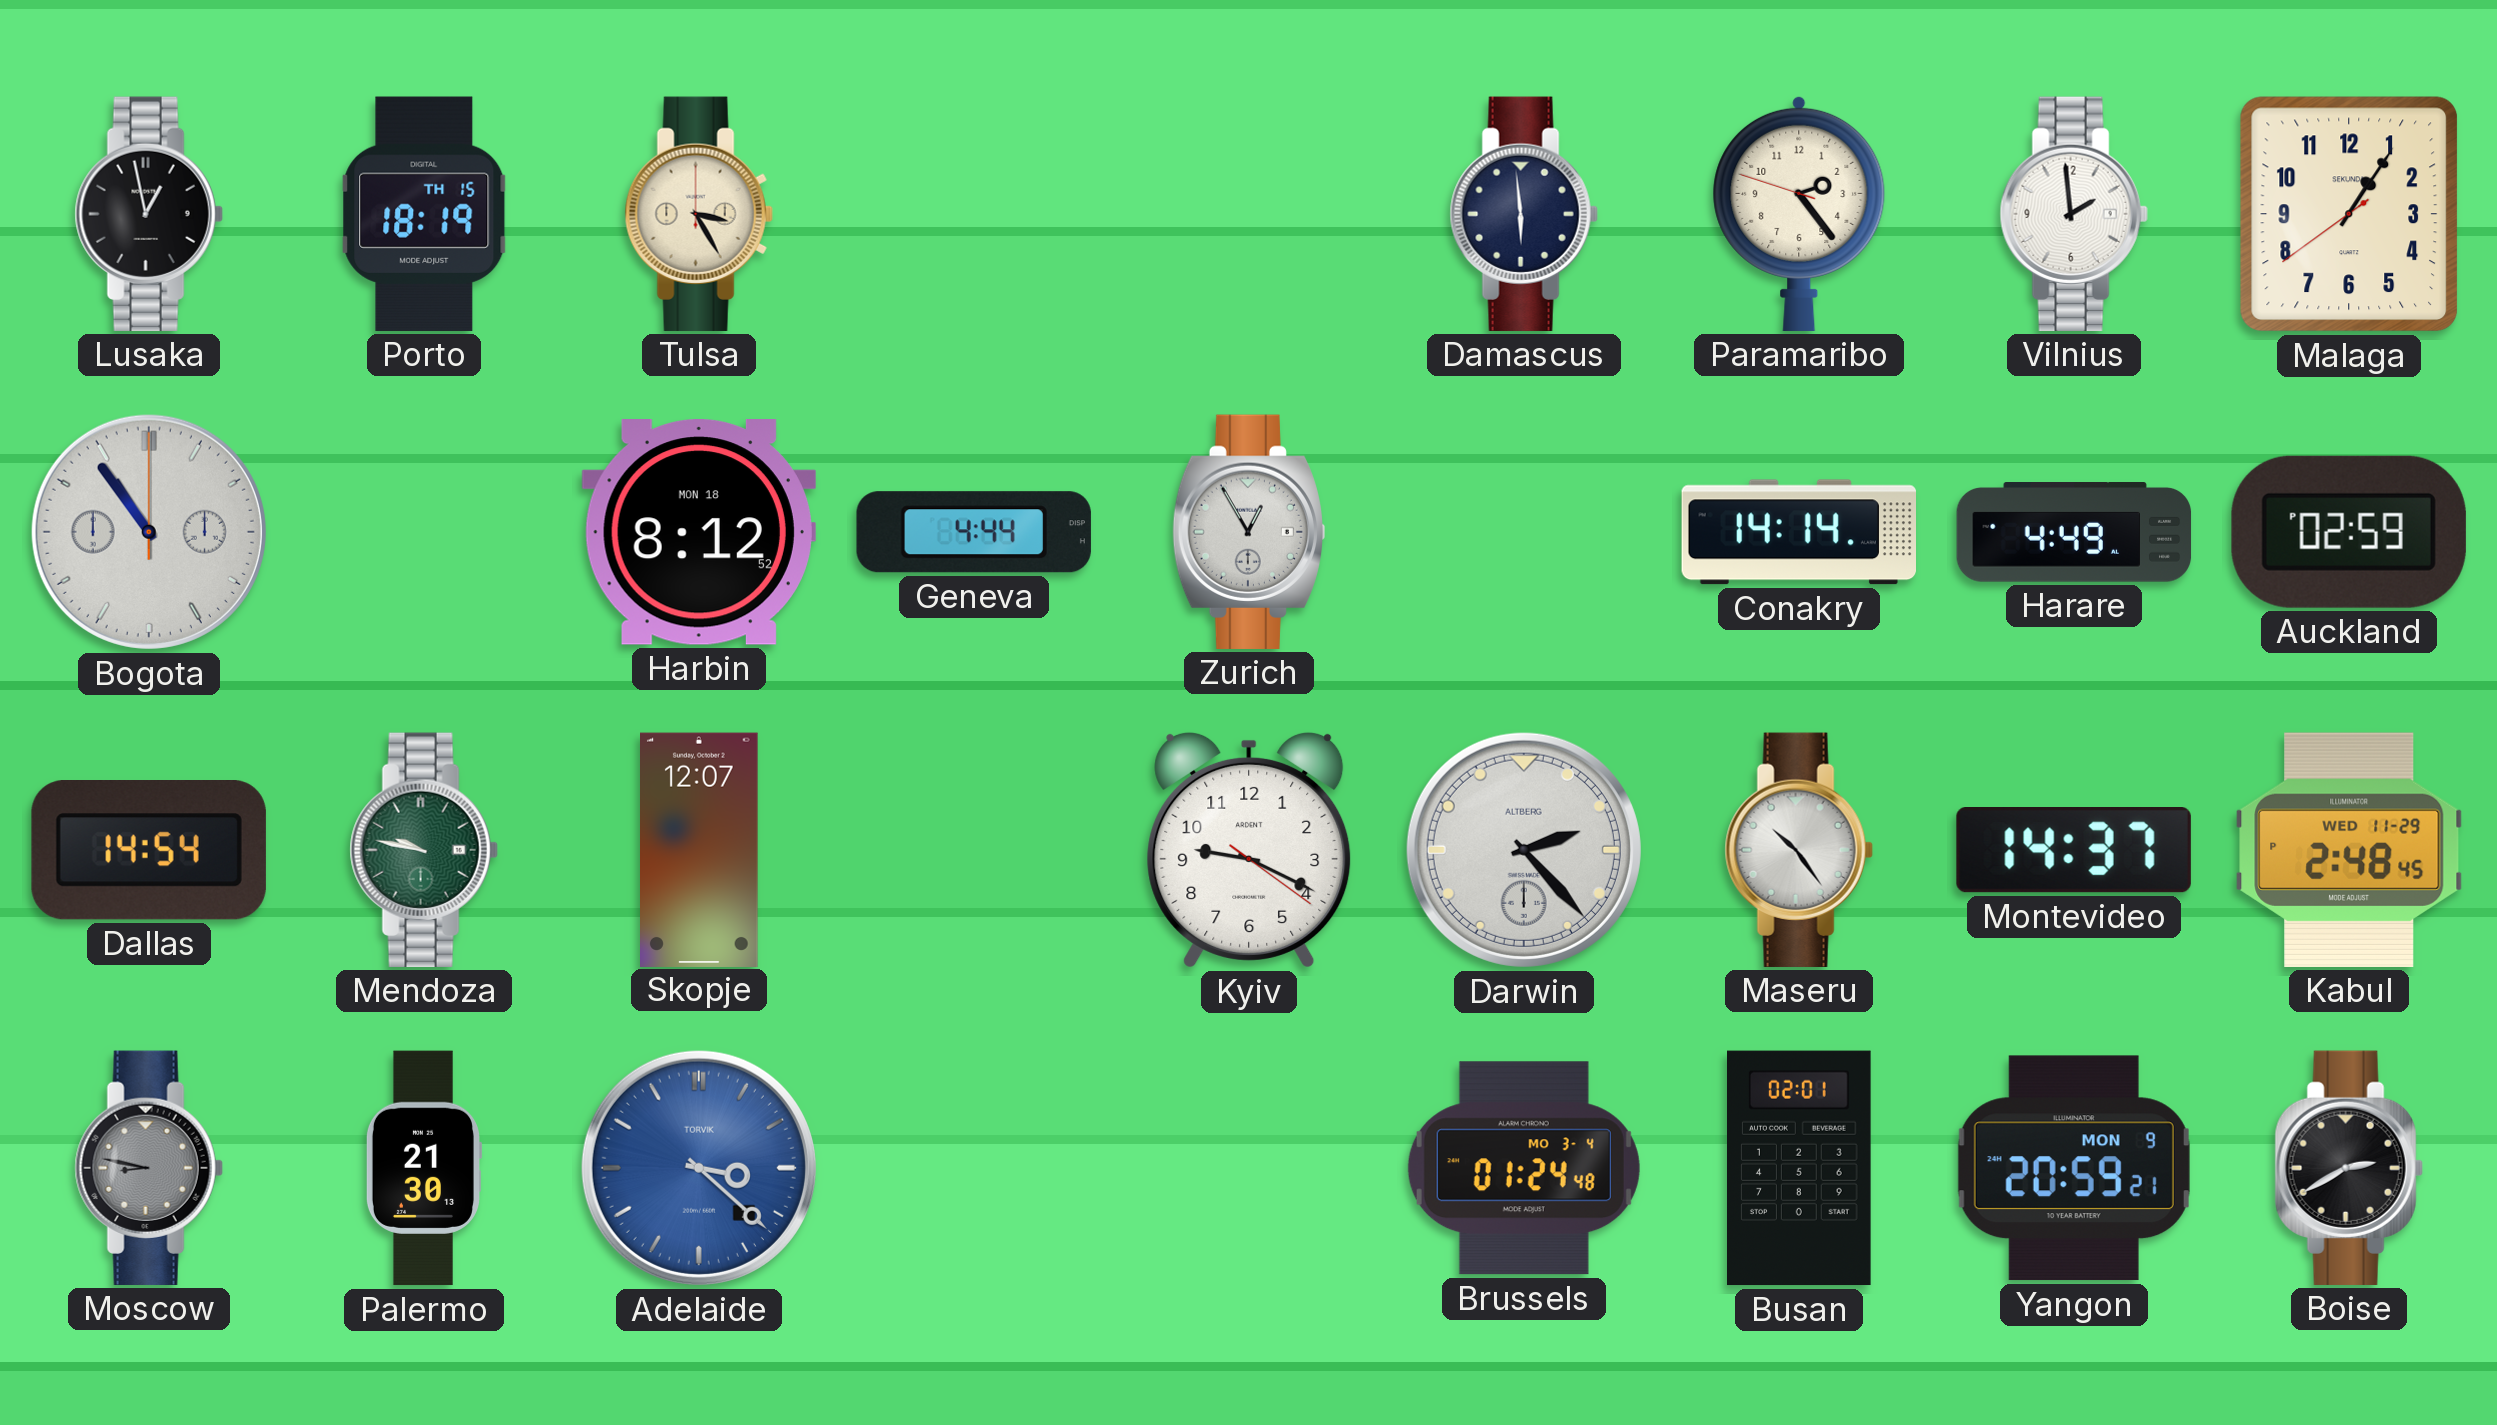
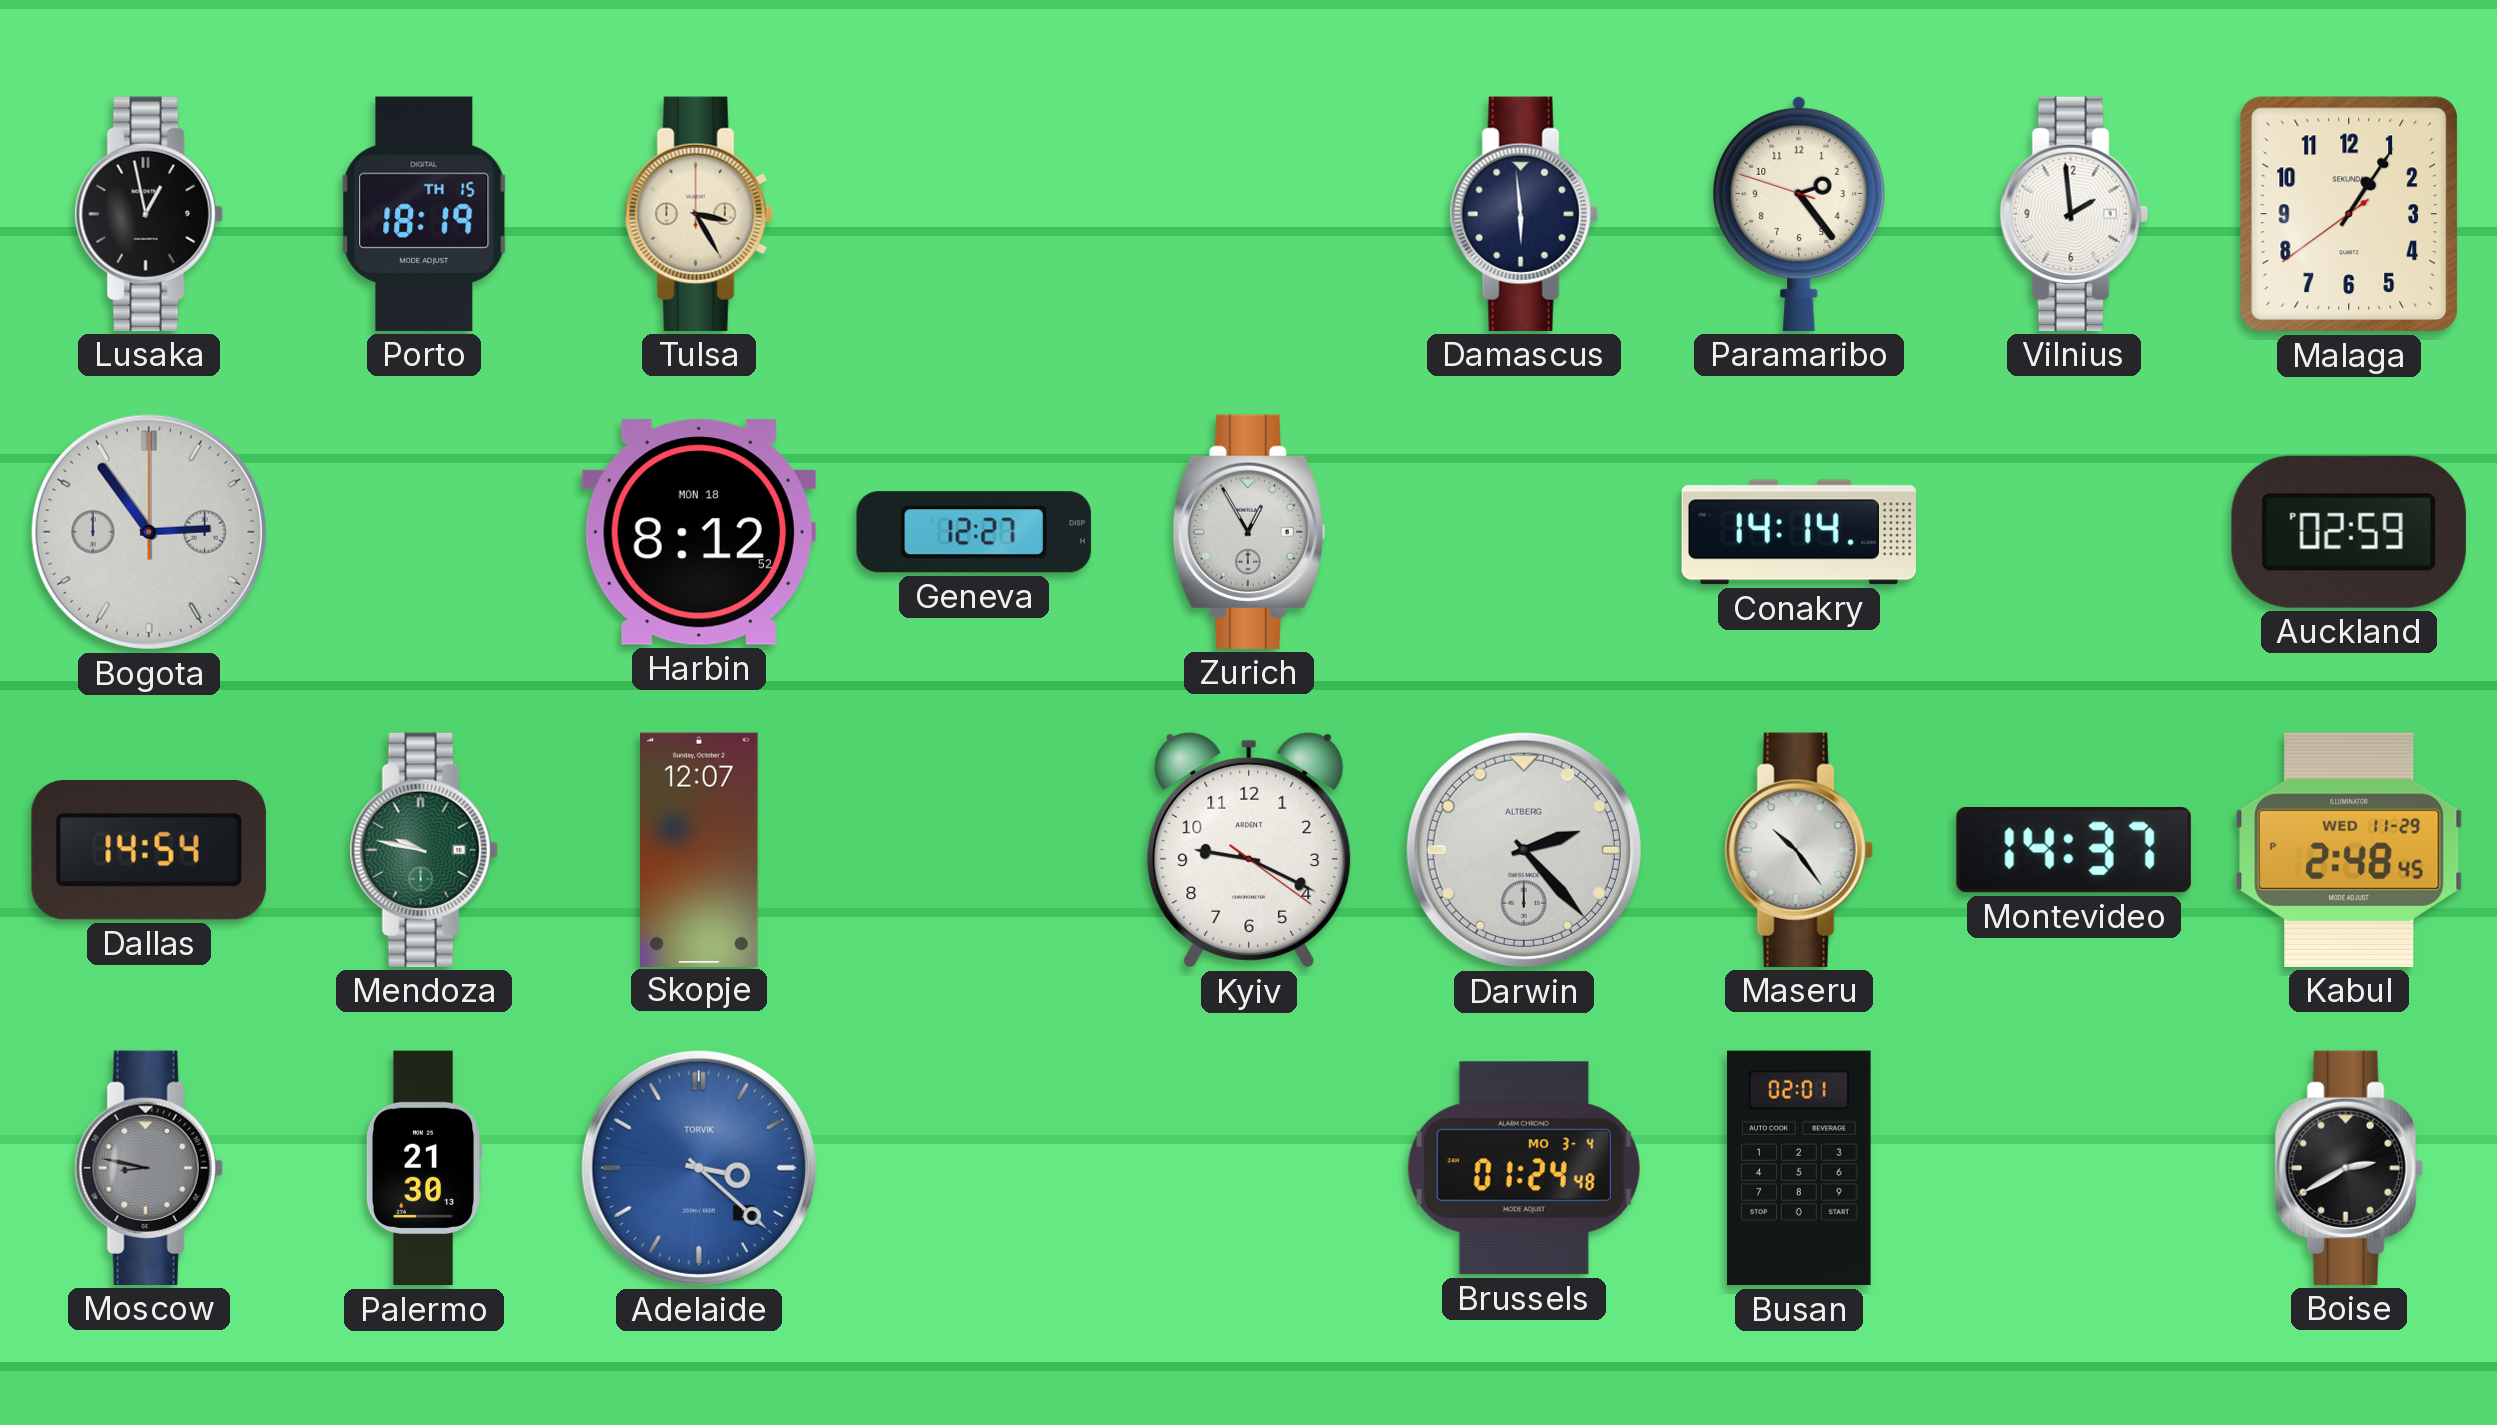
Bogota: 10:54 -> 2:54 (149, 532)
Geneva: 4:44 -> 12:27 (974, 532)
Harare: 4:49 -> none (2074, 533)
Yangon: 20:59 -> none (2074, 1168)
